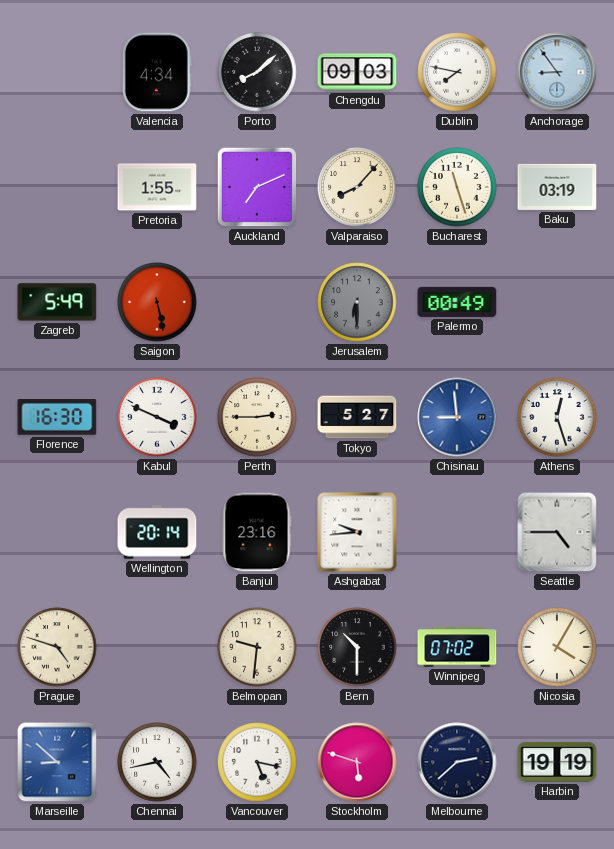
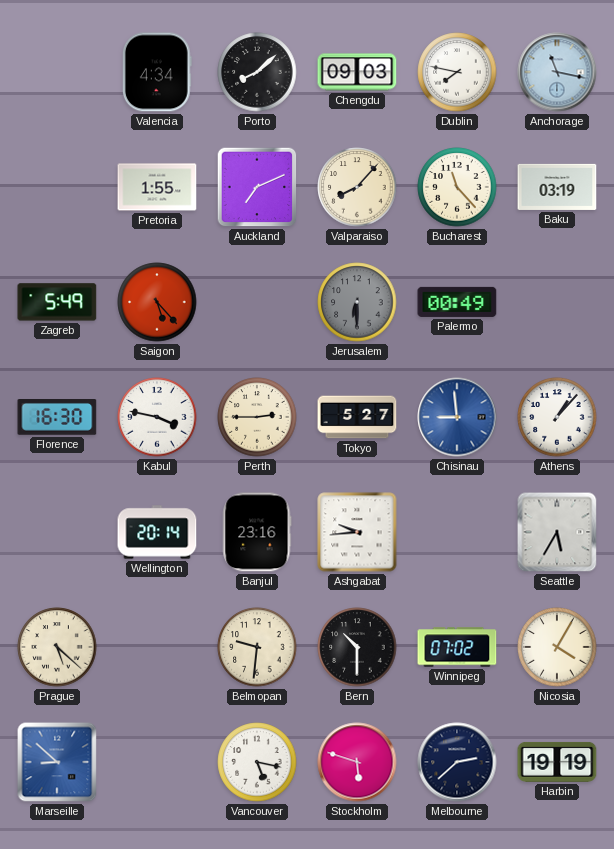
Anchorage: 8:54 -> 11:17 (557, 72)
Bucharest: 11:27 -> 11:23 (457, 187)
Saigon: 5:28 -> 5:23 (157, 302)
Kabul: 3:49 -> 3:47 (157, 417)
Athens: 12:27 -> 1:07 (557, 417)
Seattle: 4:45 -> 5:35 (557, 532)
Prague: 4:48 -> 5:22 (57, 647)
Chennai: 4:43 -> none (157, 762)
